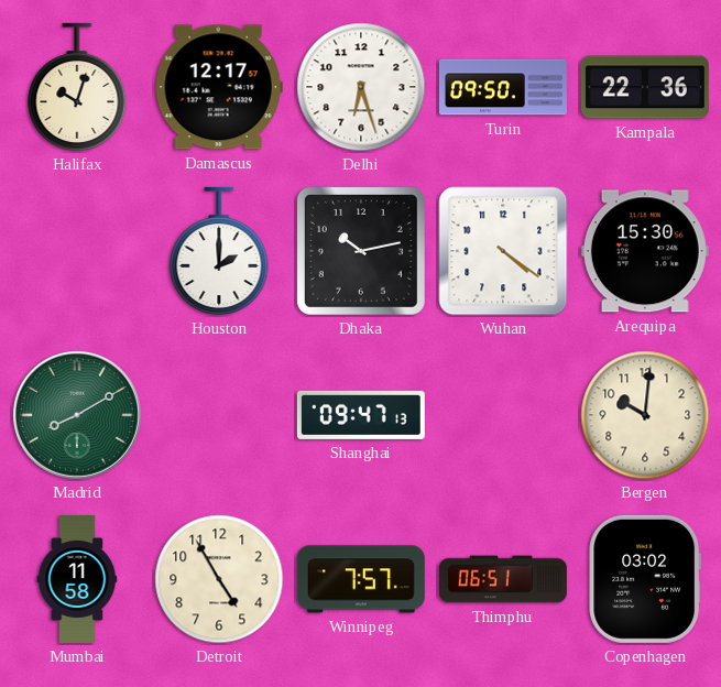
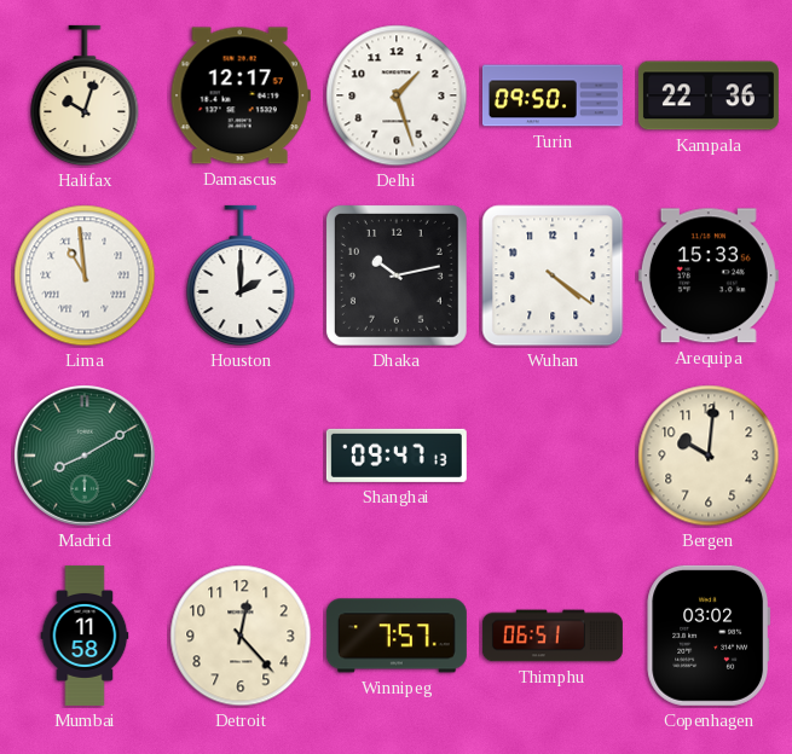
Delhi: 6:27 -> 1:27 (397, 95)
Lima: none -> 10:59 (85, 275)
Arequipa: 15:30 -> 15:33 (709, 275)
Detroit: 4:55 -> 12:23 (241, 636)
